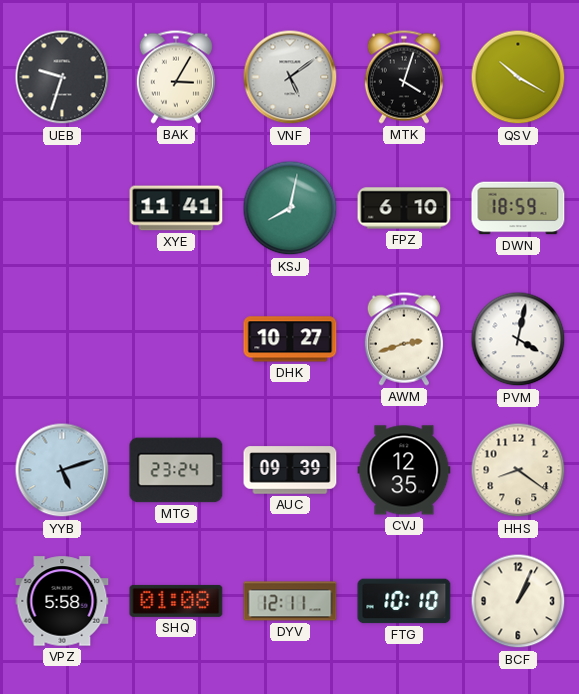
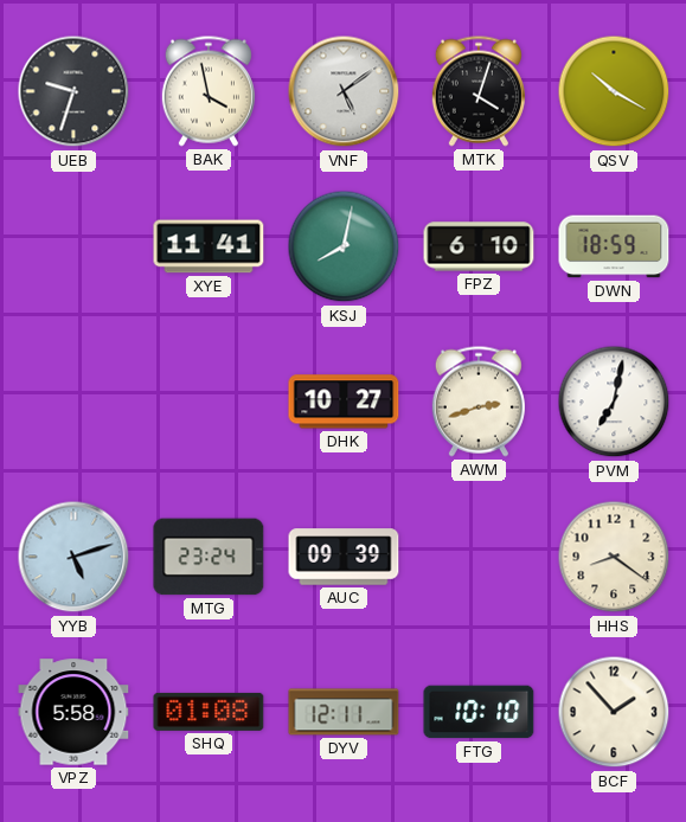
BAK: 3:05 -> 3:58 (209, 91)
PVM: 4:02 -> 7:02 (614, 402)
CVJ: 12:35 -> none (404, 470)
BCF: 1:04 -> 1:53 (614, 712)
